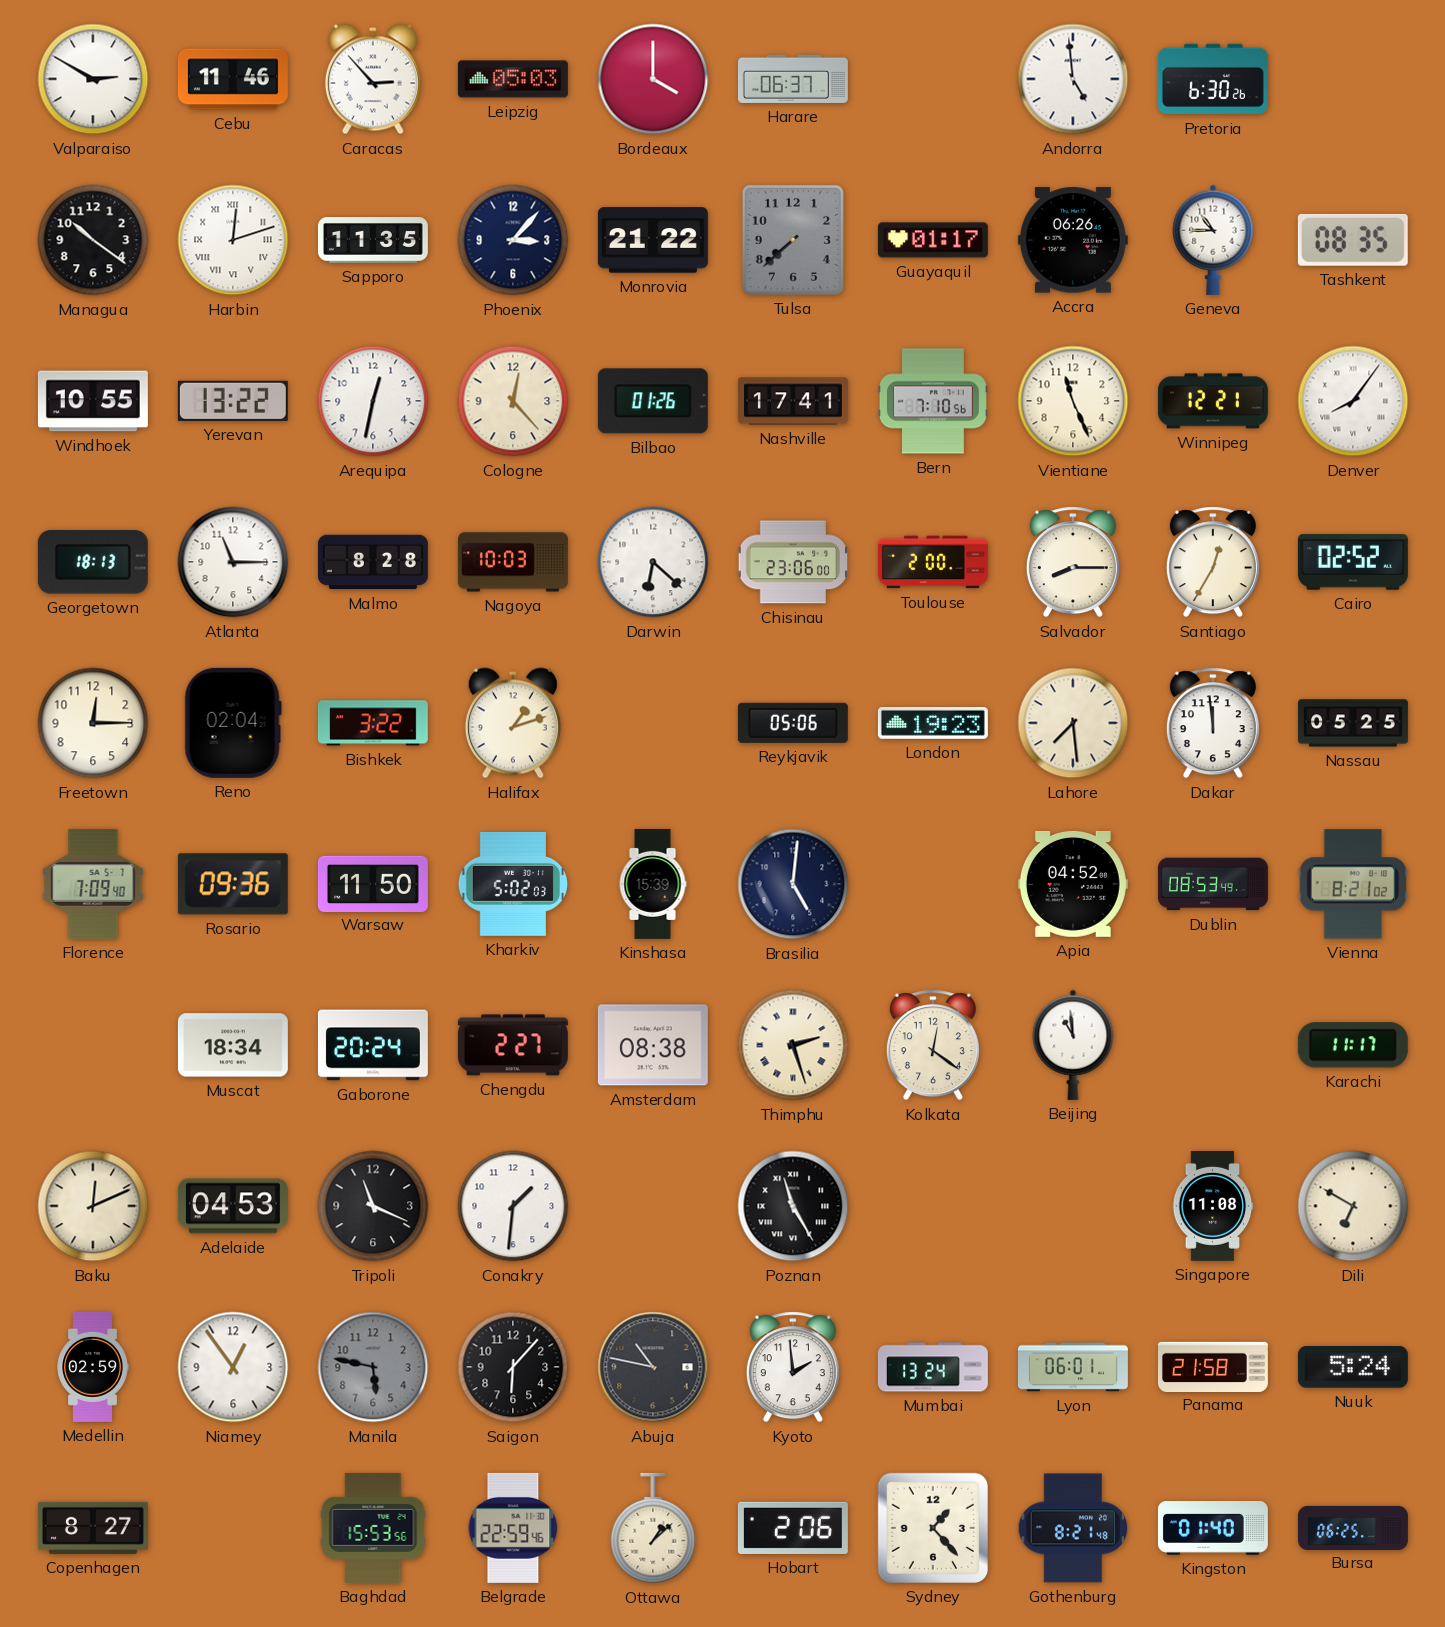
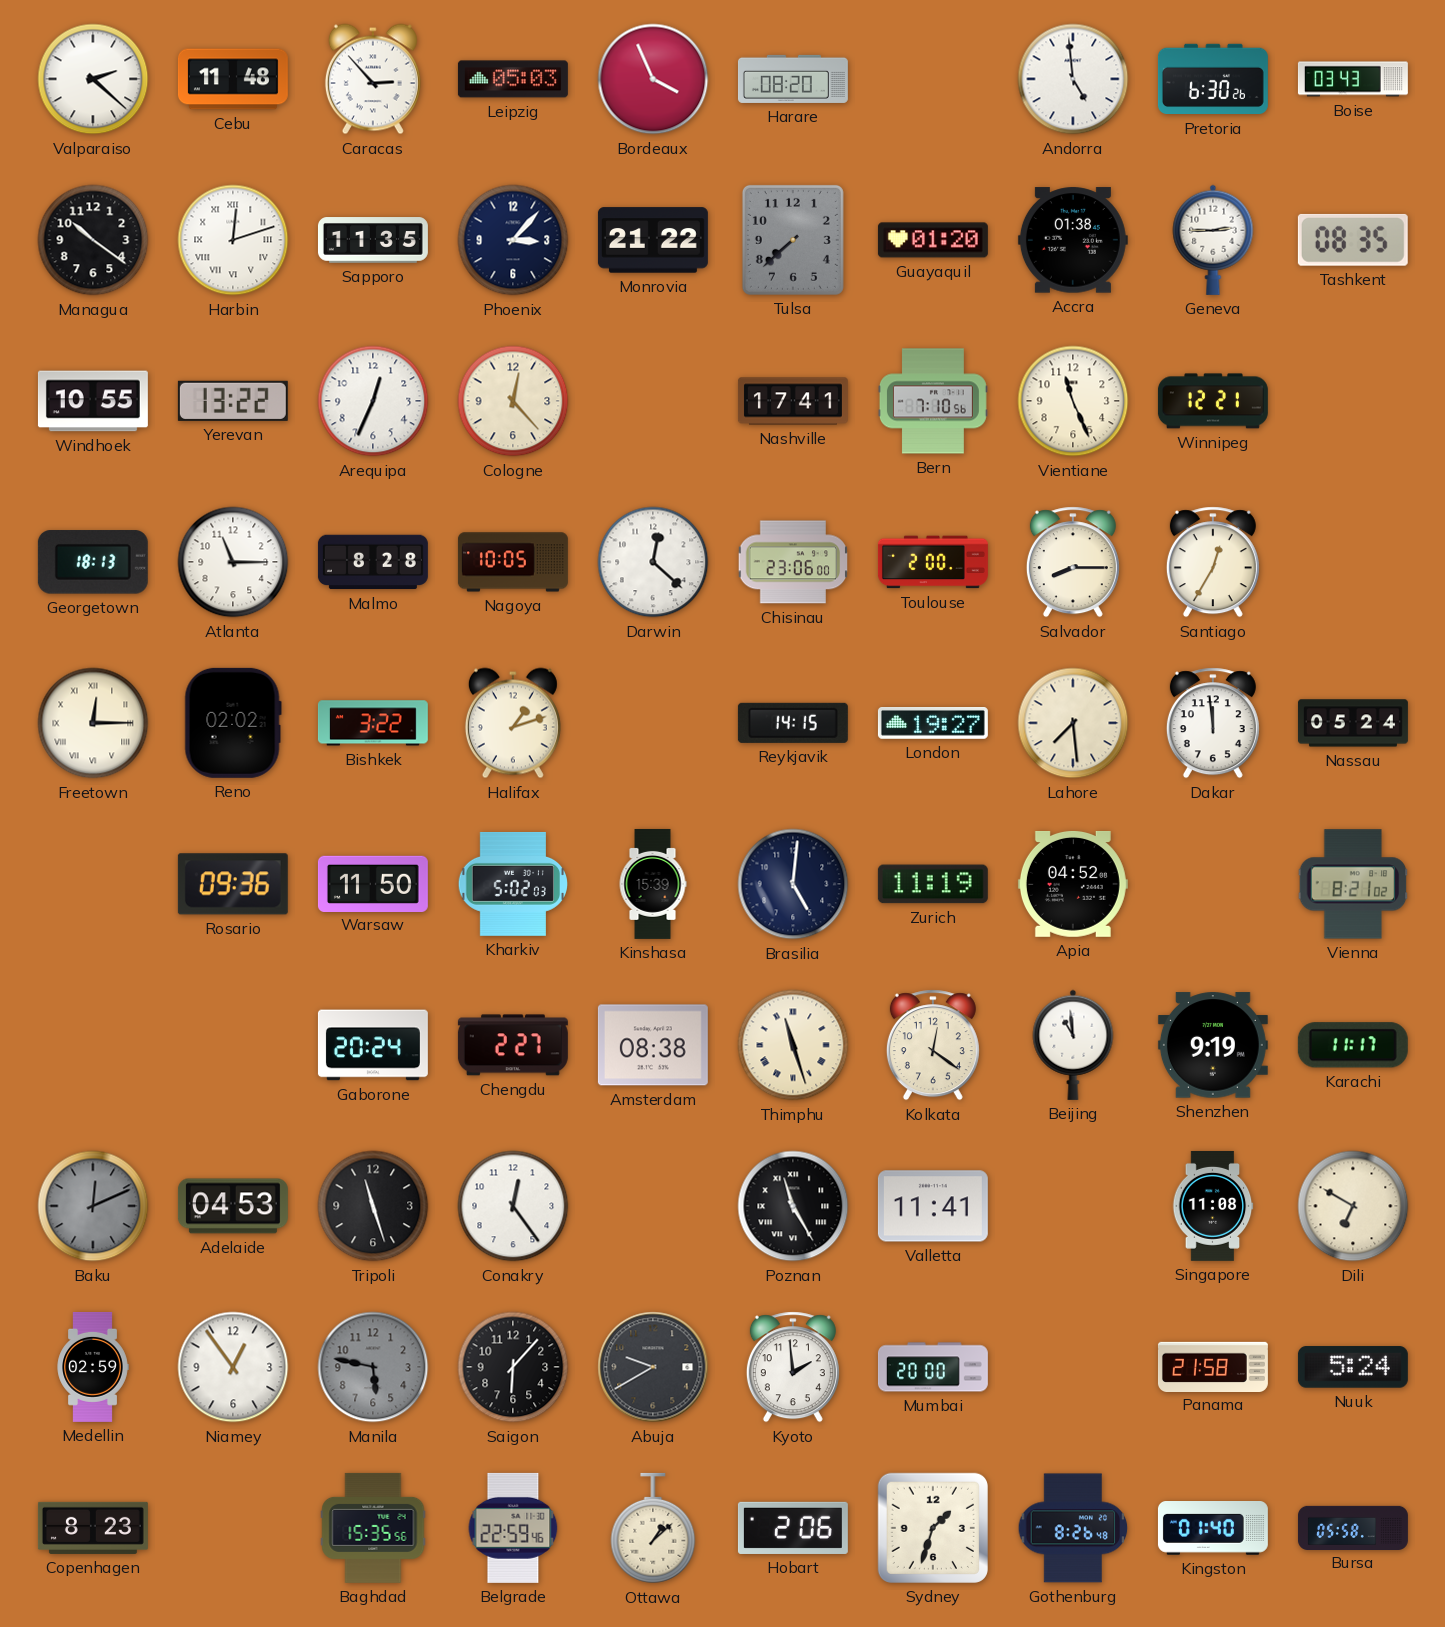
Valparaiso: 2:50 -> 2:22 (93, 79)
Cebu: 11:46 -> 11:48 (233, 79)
Bordeaux: 4:00 -> 3:56 (653, 79)
Harare: 06:37 -> 08:20 (793, 79)
Boise: none -> 03:43 (1353, 79)
Guayaquil: 01:17 -> 01:20 (933, 240)
Accra: 06:26 -> 01:38 (1073, 240)
Geneva: 10:45 -> 2:45 (1213, 240)
Arequipa: 12:32 -> 12:34 (373, 401)
Bilbao: 01:26 -> none (653, 401)
Denver: 8:06 -> none (1353, 401)
Nagoya: 10:03 -> 10:05 (513, 562)
Darwin: 6:22 -> 12:22 (653, 562)
Cairo: 02:52 -> none (1353, 562)
Freetown numerals: Arabic -> Roman (93, 723)
Reno: 02:04 -> 02:02 (233, 723)
Reykjavik: 05:06 -> 14:15 (793, 723)
London: 19:23 -> 19:27 (933, 724)
Nassau: 05:25 -> 05:24 (1353, 723)
Florence: 7:09 -> none (93, 884)
Zurich: none -> 11:19 (933, 884)
Dublin: 08:53 -> none (1213, 884)
Muscat: 18:34 -> none (233, 1045)
Thimphu: 2:27 -> 11:27 (793, 1045)
Shenzhen: none -> 9:19 (1213, 1045)
Baku dial: cream -> grey (93, 1206)
Tripoli: 11:19 -> 11:27 (373, 1206)
Conakry: 1:31 -> 12:24 (513, 1206)
Valletta: none -> 11:41 (933, 1206)
Abuja: 10:47 -> 9:40 (653, 1367)
Mumbai: 13:24 -> 20:00 (933, 1367)
Lyon: 06:01 -> none (1073, 1367)
Copenhagen: 8:27 -> 8:23 (93, 1528)
Baghdad: 15:53 -> 15:35 (373, 1528)
Sydney: 1:23 -> 1:33 (933, 1528)
Gothenburg: 8:21 -> 8:26 (1073, 1528)
Bursa: 06:25 -> 05:58 (1353, 1527)
